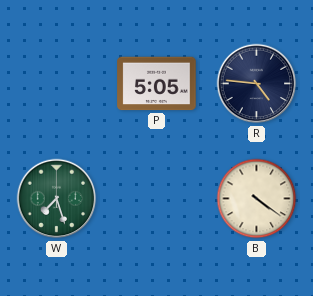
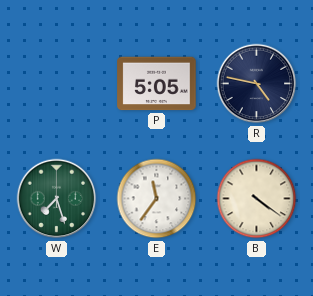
R: 4:46 -> 4:47 (257, 84)
E: none -> 11:36 (157, 199)
